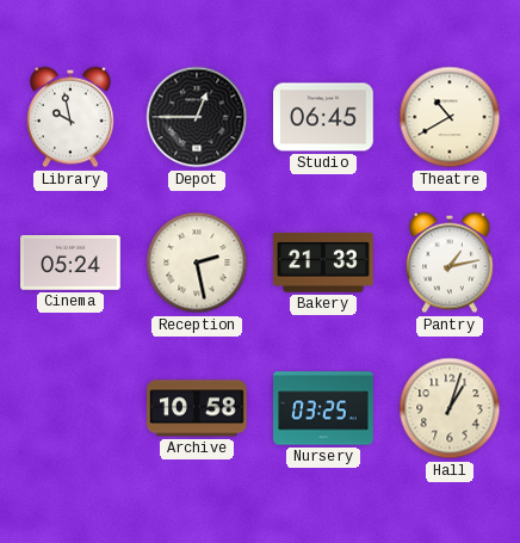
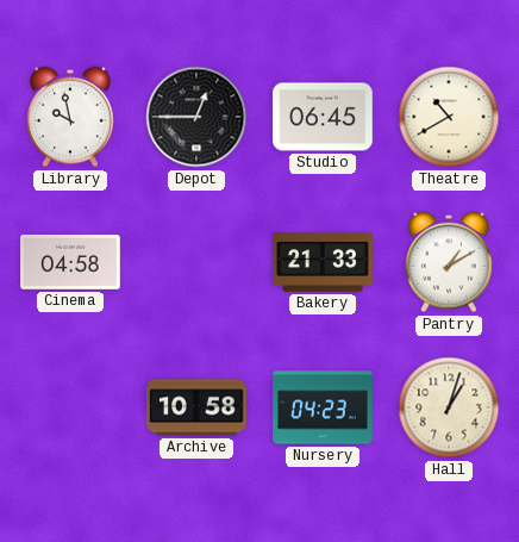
Cinema: 05:24 -> 04:58 (70, 263)
Reception: 2:28 -> none (197, 263)
Pantry: 1:13 -> 1:10 (450, 262)
Nursery: 03:25 -> 04:23 (323, 407)
